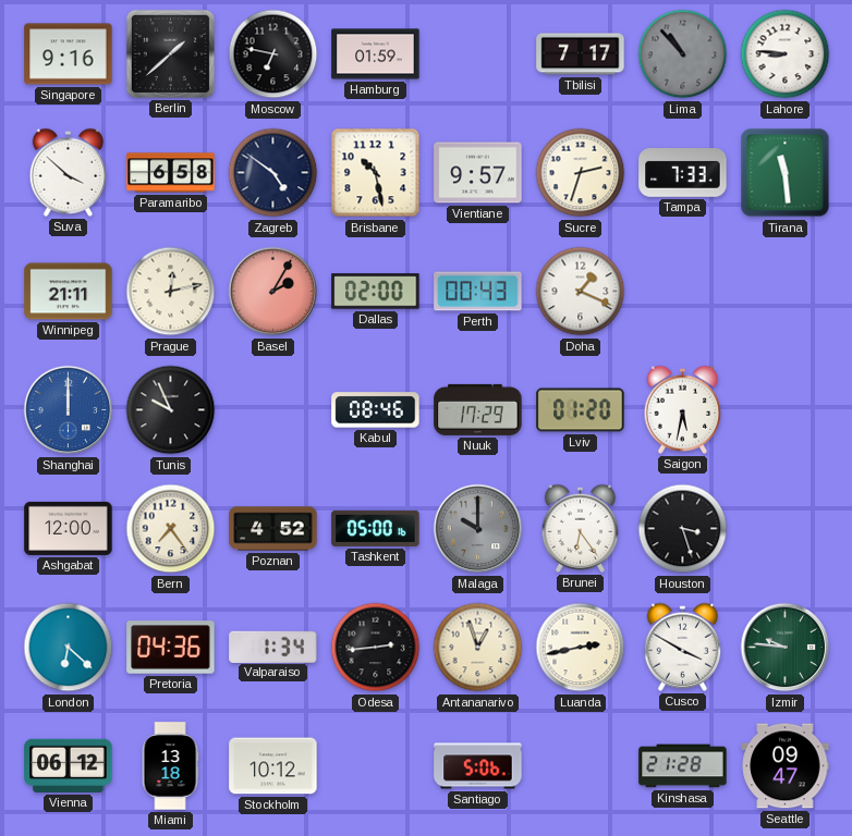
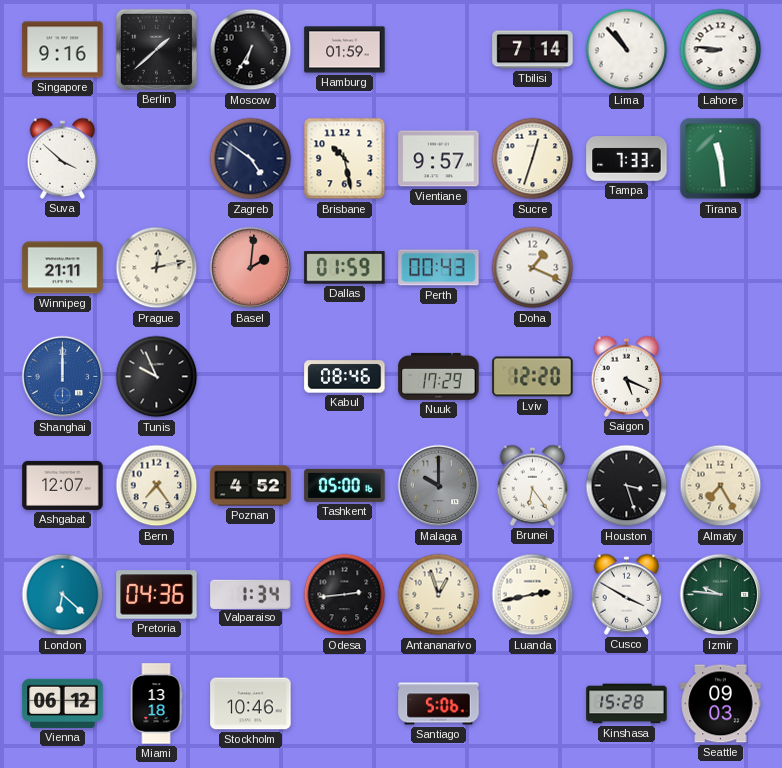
Moscow: 6:47 -> 6:35 (251, 50)
Tbilisi: 7:17 -> 7:14 (533, 50)
Lima dial: grey -> white (627, 50)
Paramaribo: 6:58 -> none (171, 173)
Sucre: 2:33 -> 12:33 (533, 159)
Basel: 2:05 -> 2:01 (251, 268)
Dallas: 02:00 -> 01:59 (345, 268)
Lviv: 01:20 -> 12:20 (533, 377)
Saigon: 5:32 -> 5:19 (627, 376)
Ashgabat: 12:00 -> 12:07 (63, 485)
Almaty: none -> 7:25 (721, 486)
Stockholm: 10:12 -> 10:46 (251, 704)
Kinshasa: 21:28 -> 15:28 (627, 704)
Seattle: 09:47 -> 09:03 (721, 704)
